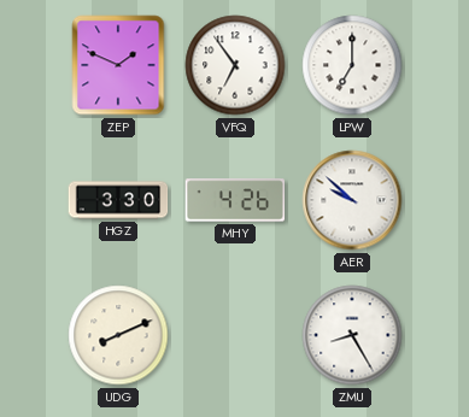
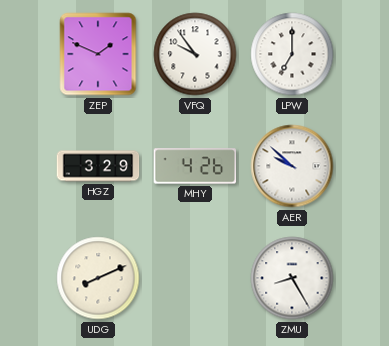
VFQ: 6:54 -> 9:54 (195, 54)
HGZ: 3:30 -> 3:29 (98, 166)
